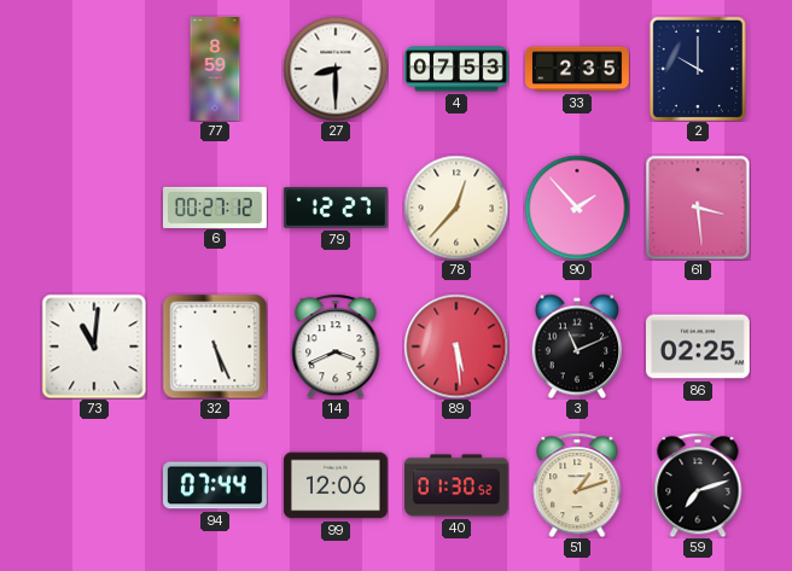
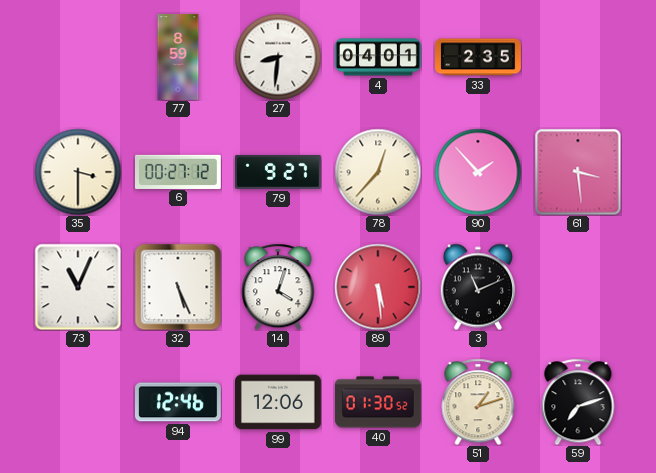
27: 8:30 -> 8:31 (278, 57)
4: 07:53 -> 04:01 (378, 57)
2: 10:00 -> none (698, 69)
35: none -> 3:30 (78, 172)
79: 12:27 -> 9:27 (278, 172)
73: 11:01 -> 11:04 (78, 287)
14: 3:41 -> 4:03 (278, 287)
86: 02:25 -> none (699, 346)
94: 07:44 -> 12:46 (179, 402)
